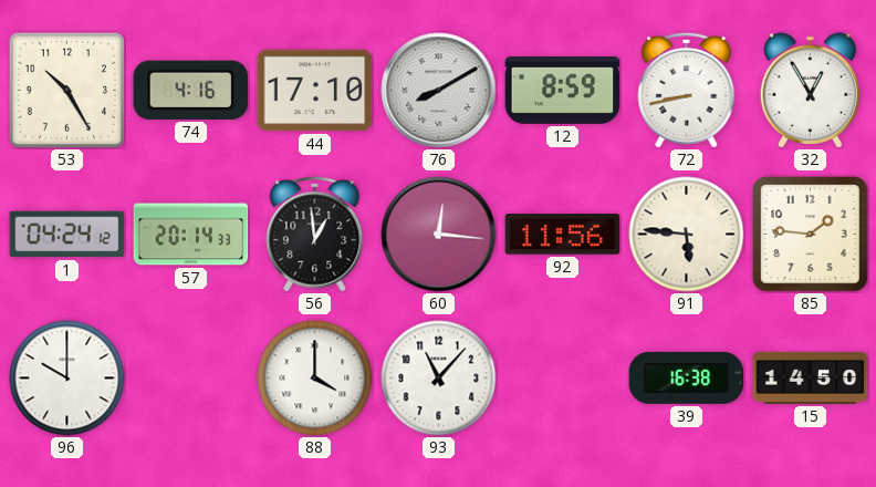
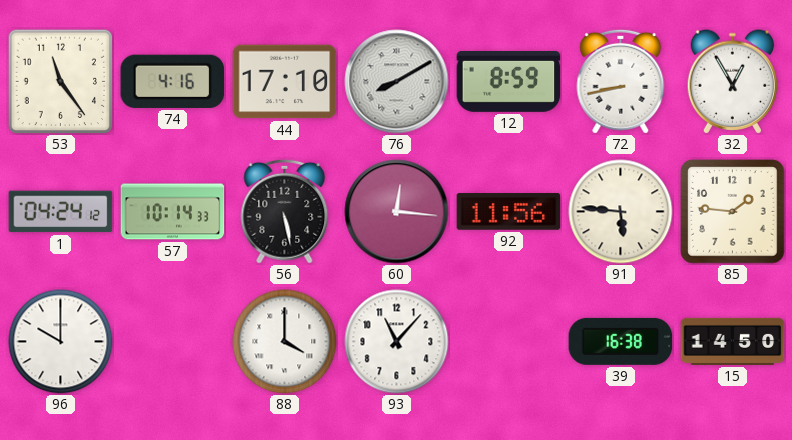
53: 10:25 -> 11:24 (60, 81)
57: 20:14 -> 10:14 (173, 212)
56: 12:59 -> 5:28 (285, 211)
